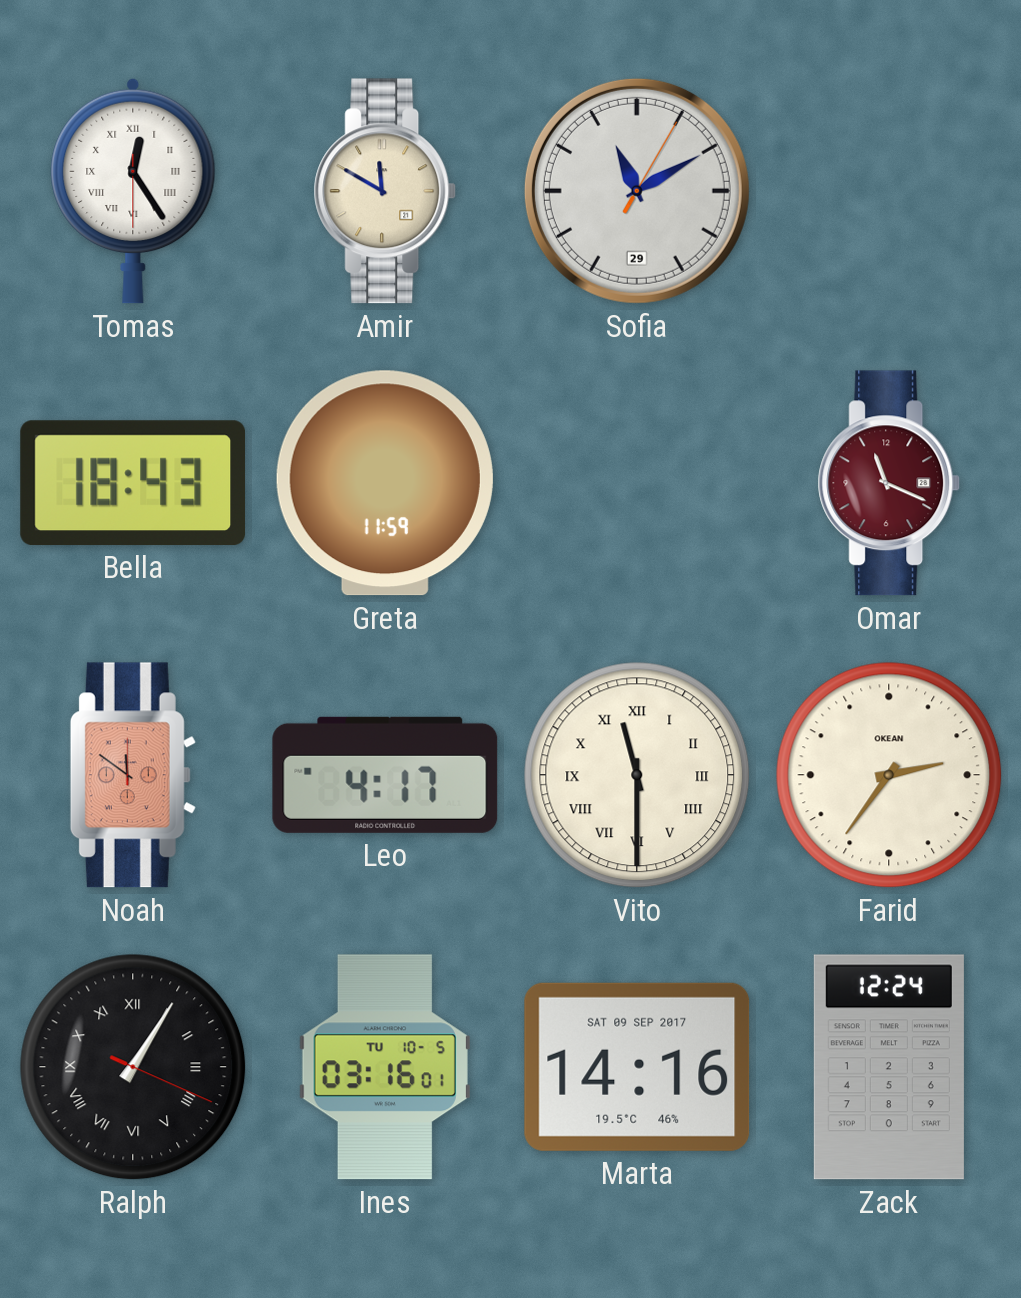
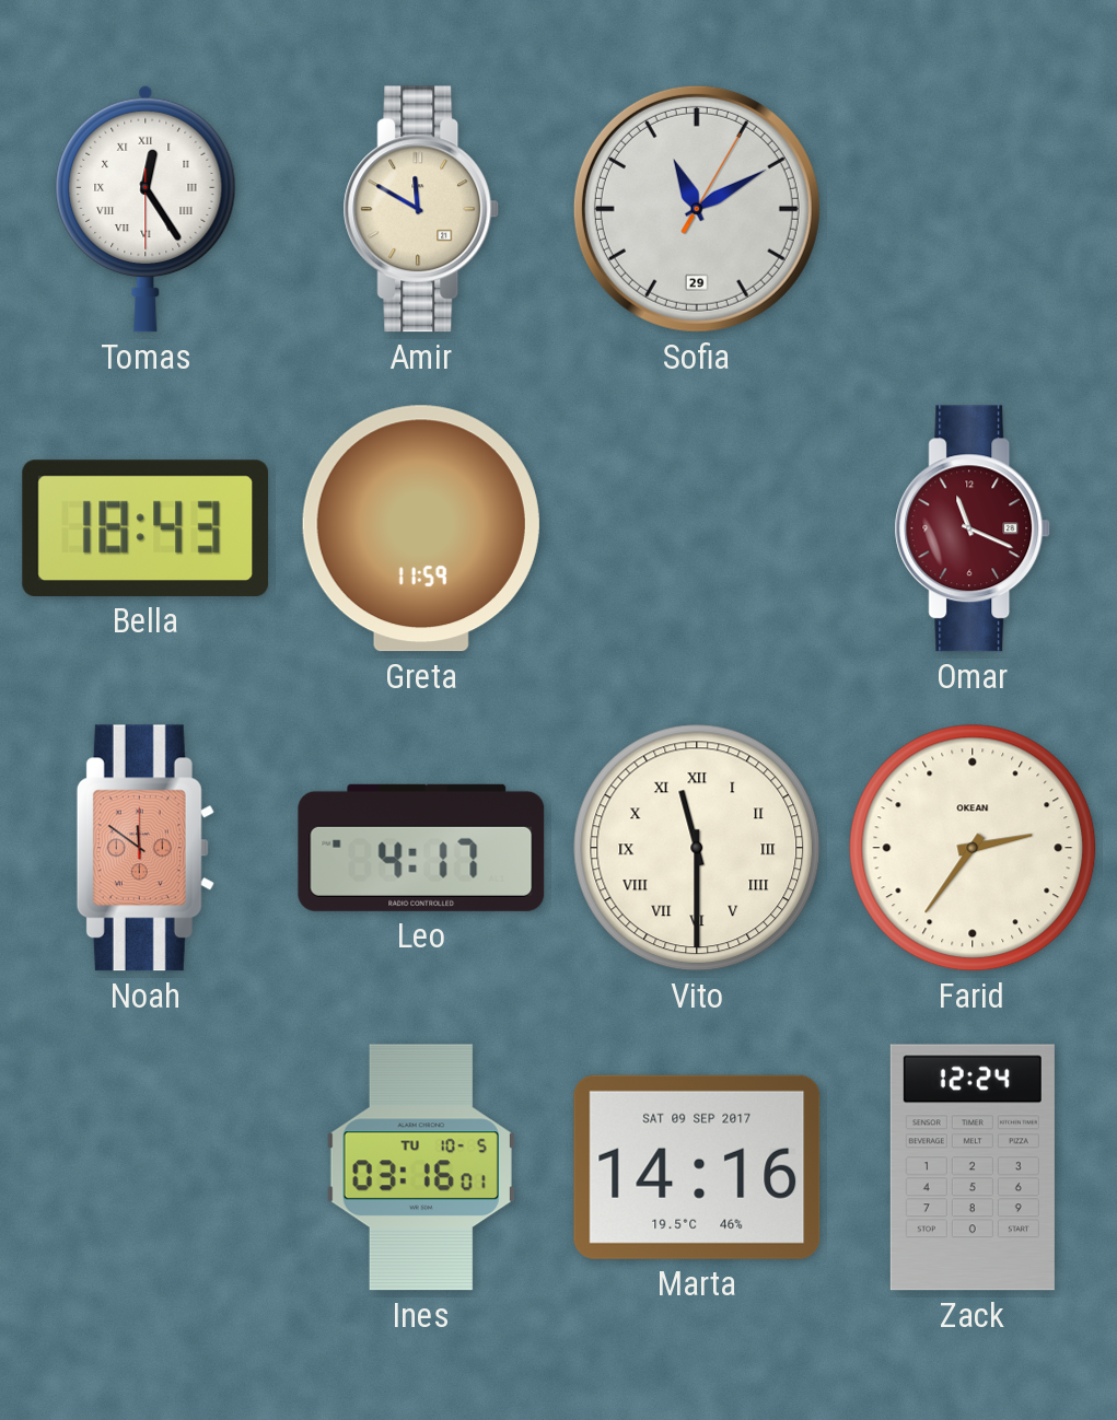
Ralph: 1:05 -> none (133, 1067)
